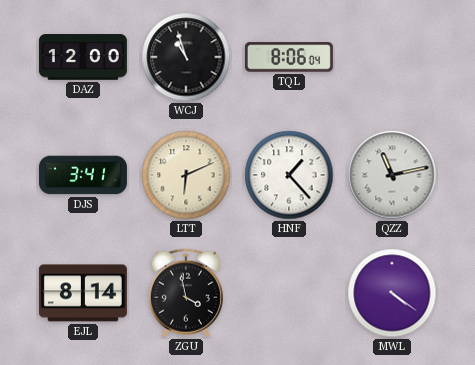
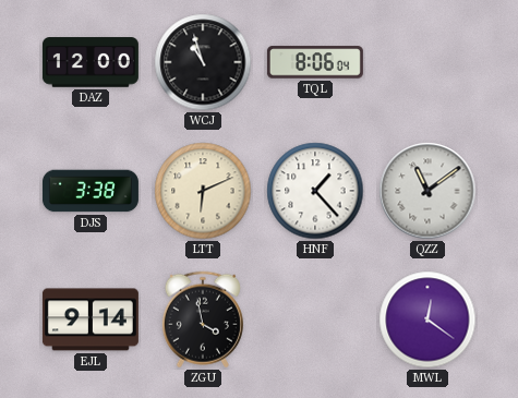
DJS: 3:41 -> 3:38 (91, 191)
QZZ: 11:13 -> 11:09 (427, 191)
EJL: 8:14 -> 9:14 (91, 319)
MWL: 4:21 -> 12:21 (427, 319)
